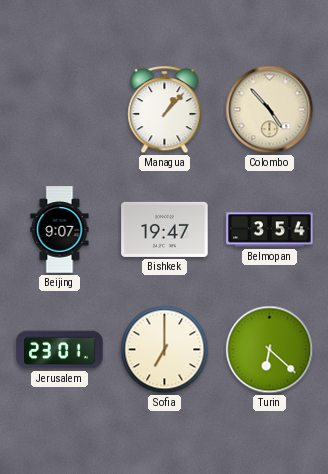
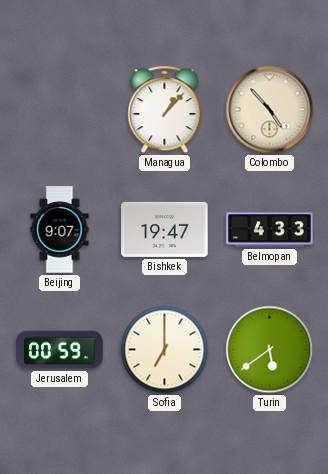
Belmopan: 3:54 -> 4:33 (270, 230)
Jerusalem: 23:01 -> 00:59 (60, 350)
Turin: 6:22 -> 5:39 (270, 350)
